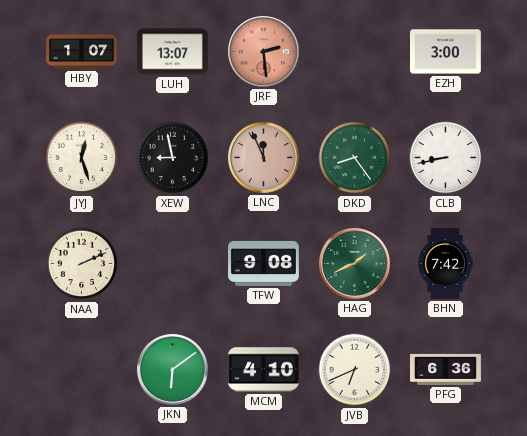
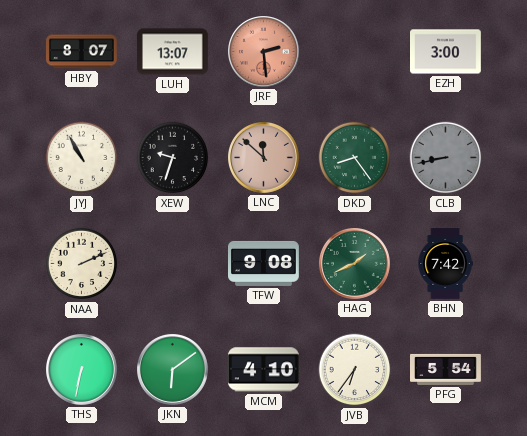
HBY: 1:07 -> 8:07 (82, 52)
JYJ: 12:27 -> 10:55 (82, 158)
XEW: 8:58 -> 9:33 (173, 158)
LNC: 11:56 -> 11:52 (264, 158)
CLB dial: white -> grey (446, 158)
THS: none -> 6:32 (82, 370)
JVB: 6:41 -> 6:36 (355, 370)
PFG: 6:36 -> 5:54 (446, 369)
